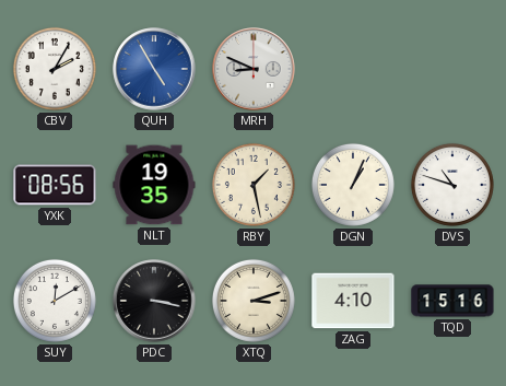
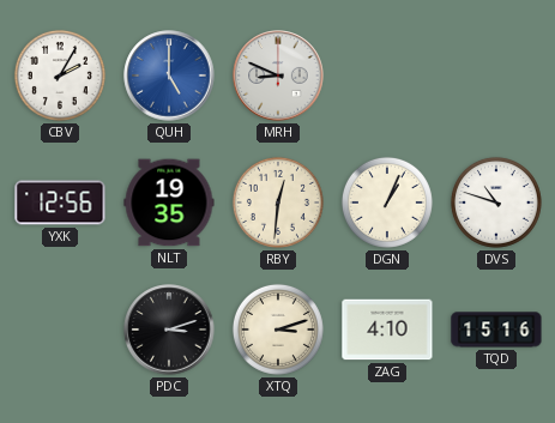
QUH: 4:55 -> 5:00 (169, 75)
YXK: 08:56 -> 12:56 (60, 203)
RBY: 1:28 -> 12:31 (278, 203)
SUY: 12:10 -> none (55, 301)
PDC: 3:17 -> 3:12 (169, 330)
